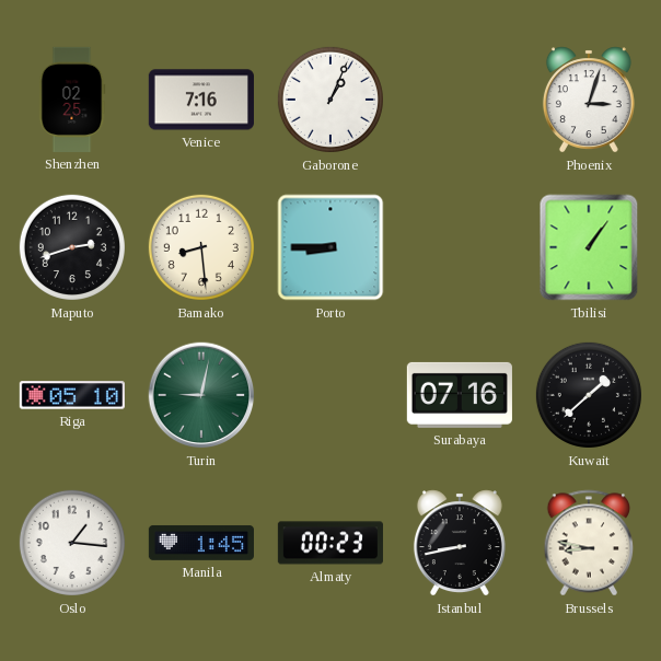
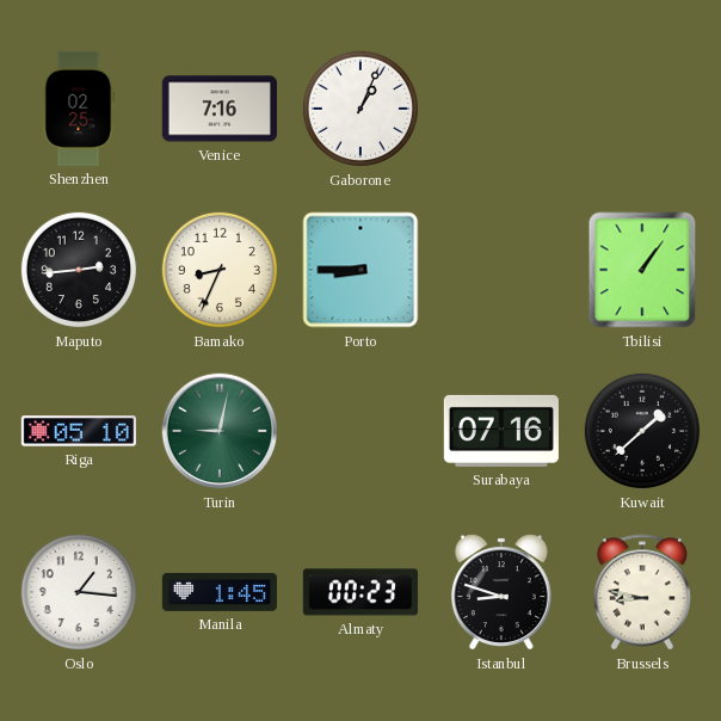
Phoenix: 3:03 -> none (589, 100)
Maputo: 2:42 -> 2:44 (79, 270)
Bamako: 8:29 -> 8:34 (220, 270)
Istanbul: 8:43 -> 8:48 (501, 592)
